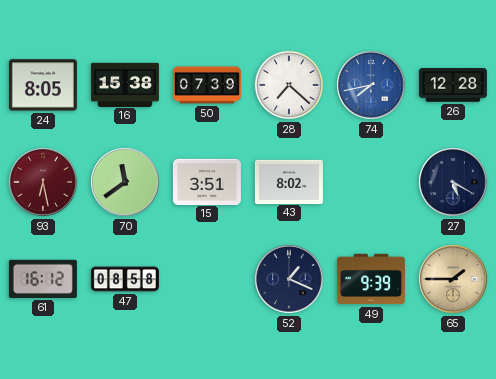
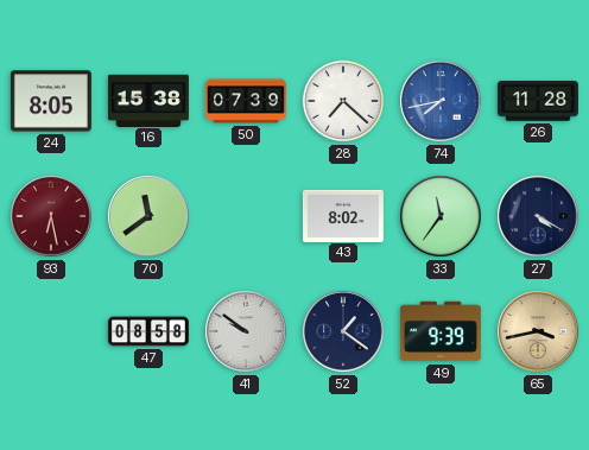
26: 12:28 -> 11:28 (538, 101)
15: 3:51 -> none (207, 181)
33: none -> 11:36 (441, 216)
27: 5:20 -> 4:20 (538, 216)
61: 16:12 -> none (43, 279)
41: none -> 9:51 (246, 331)
52: 1:19 -> 1:21 (343, 331)
65: 1:45 -> 3:43 (538, 331)
